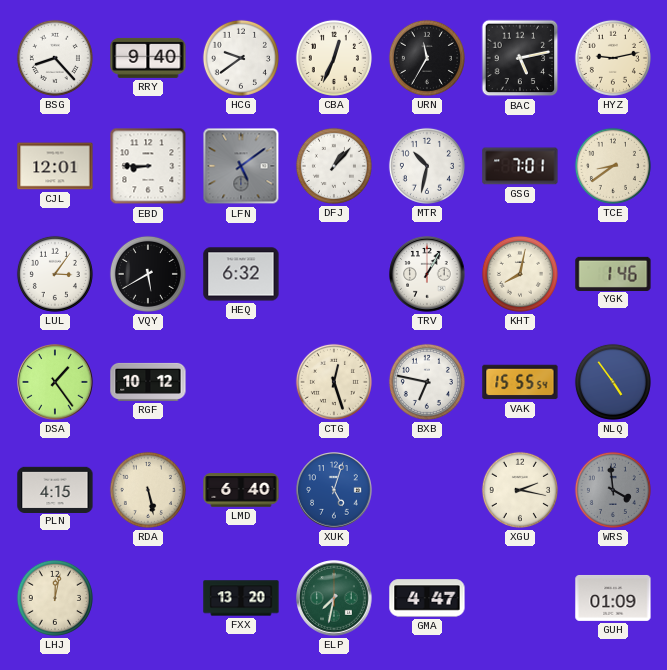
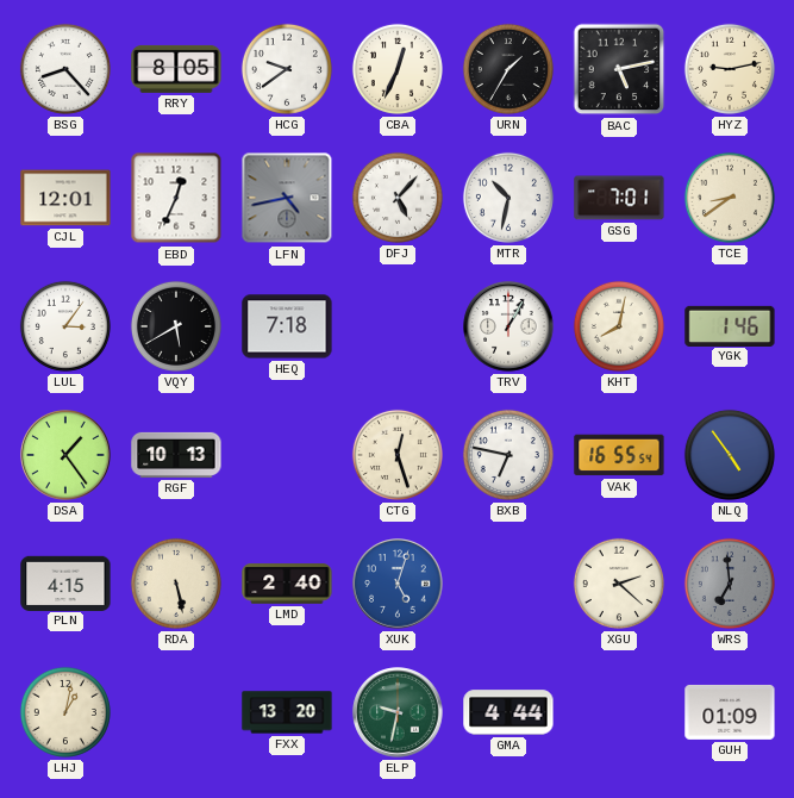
RRY: 9:40 -> 8:05 (176, 69)
URN: 11:35 -> 1:35 (508, 69)
EBD: 8:45 -> 12:34 (176, 198)
LFN: 5:09 -> 4:43 (287, 198)
DFJ: 1:07 -> 5:07 (398, 198)
HEQ: 6:32 -> 7:18 (287, 326)
RGF: 10:12 -> 10:13 (176, 455)
VAK: 15:55 -> 16:55 (619, 455)
LMD: 6:40 -> 2:40 (287, 584)
XGU: 2:17 -> 2:22 (619, 584)
WRS: 3:59 -> 6:59 (730, 584)
LHJ: 12:02 -> 1:02 (65, 712)
ELP: 7:32 -> 9:32 (398, 712)
GMA: 4:47 -> 4:44 (508, 712)
